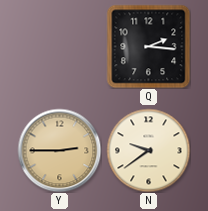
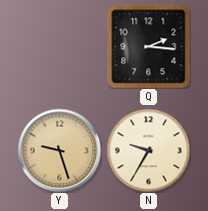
Y: 2:45 -> 9:27 (59, 150)
N: 9:39 -> 9:35 (148, 150)
